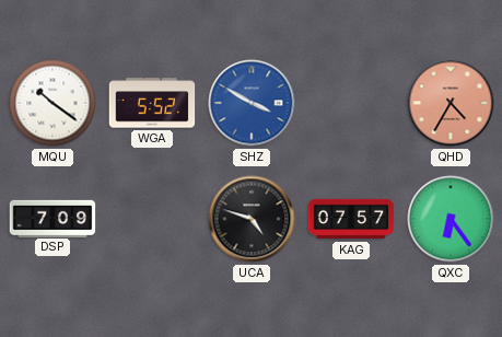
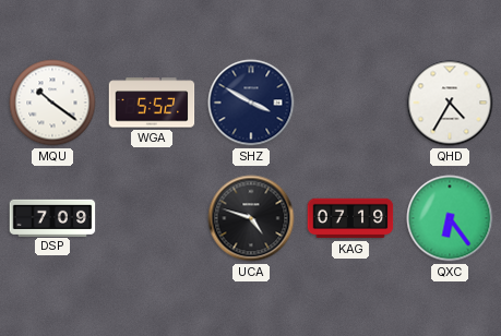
SHZ dial: blue -> navy (251, 103)
QHD dial: salmon -> white (450, 103)
KAG: 07:57 -> 07:19 (350, 218)
